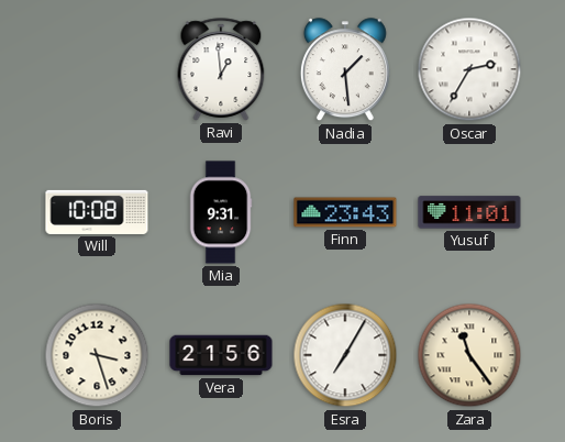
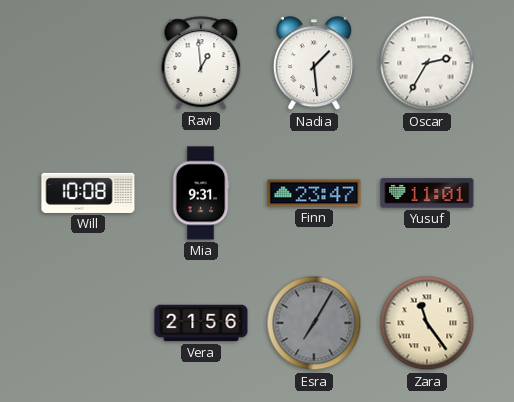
Finn: 23:43 -> 23:47 (314, 193)
Boris: 3:27 -> none (97, 355)
Esra dial: white -> grey (314, 323)
